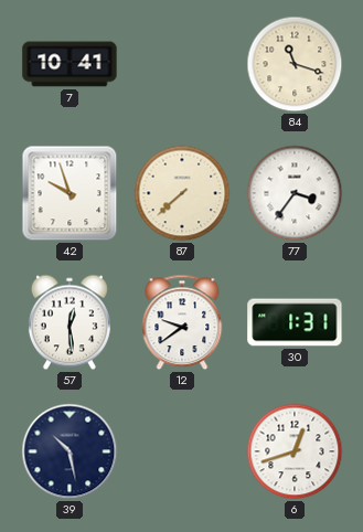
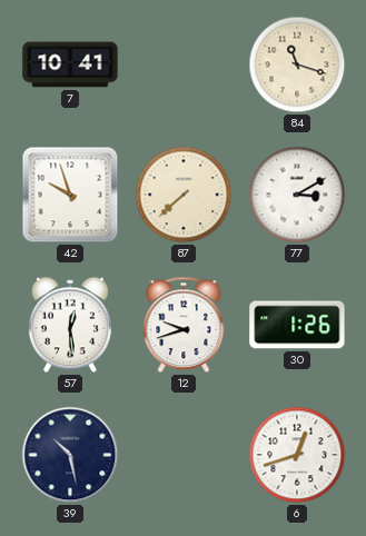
77: 3:36 -> 3:10 (297, 195)
12: 9:39 -> 9:42 (184, 325)
30: 1:31 -> 1:26 (297, 325)
